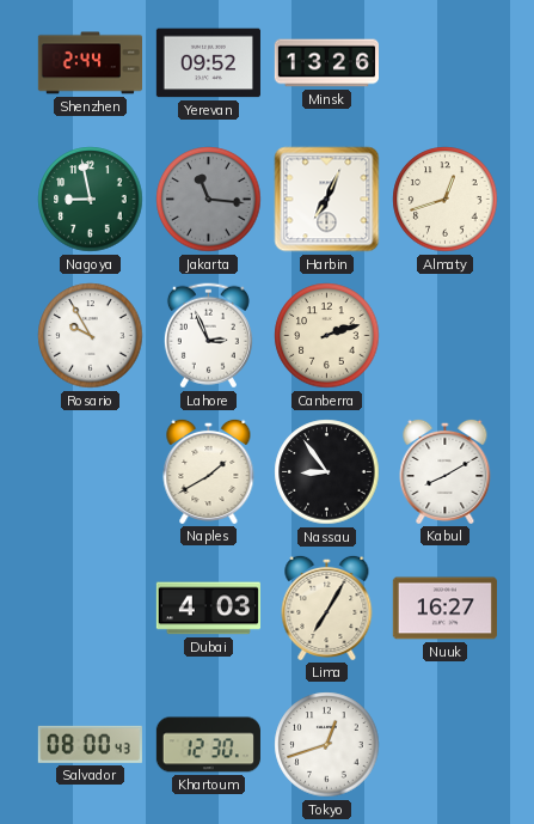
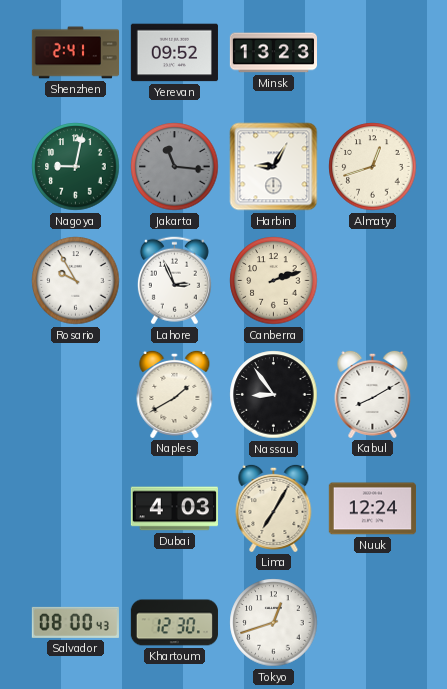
Shenzhen: 2:44 -> 2:41 (75, 53)
Minsk: 13:26 -> 13:23 (273, 53)
Nagoya: 8:58 -> 9:02 (76, 167)
Harbin: 7:04 -> 9:05 (274, 167)
Nuuk: 16:27 -> 12:24 (372, 509)
